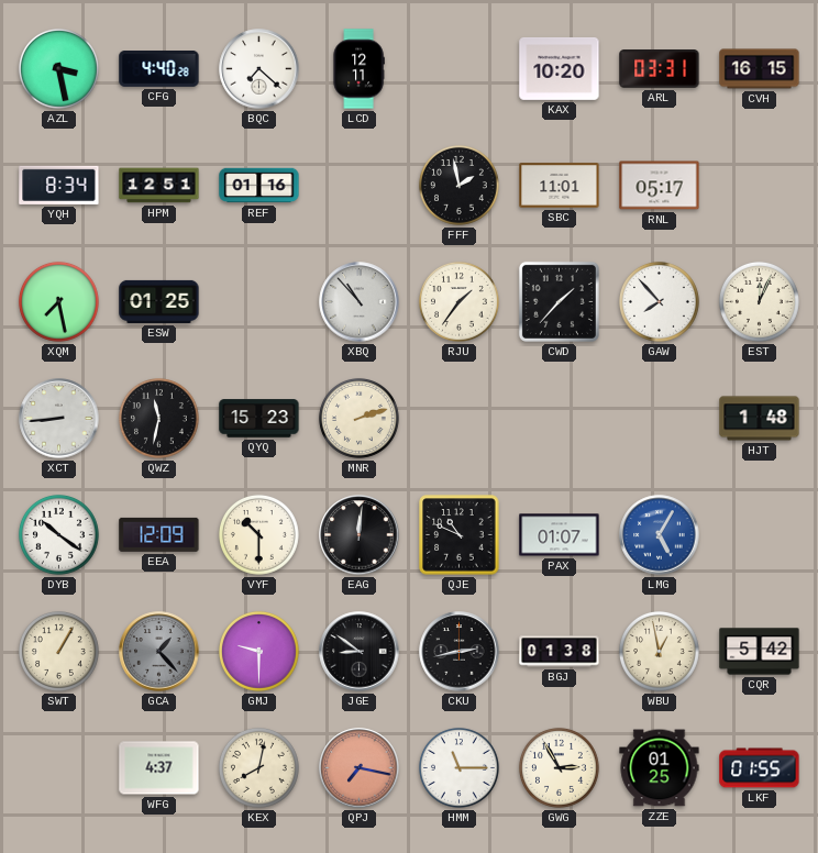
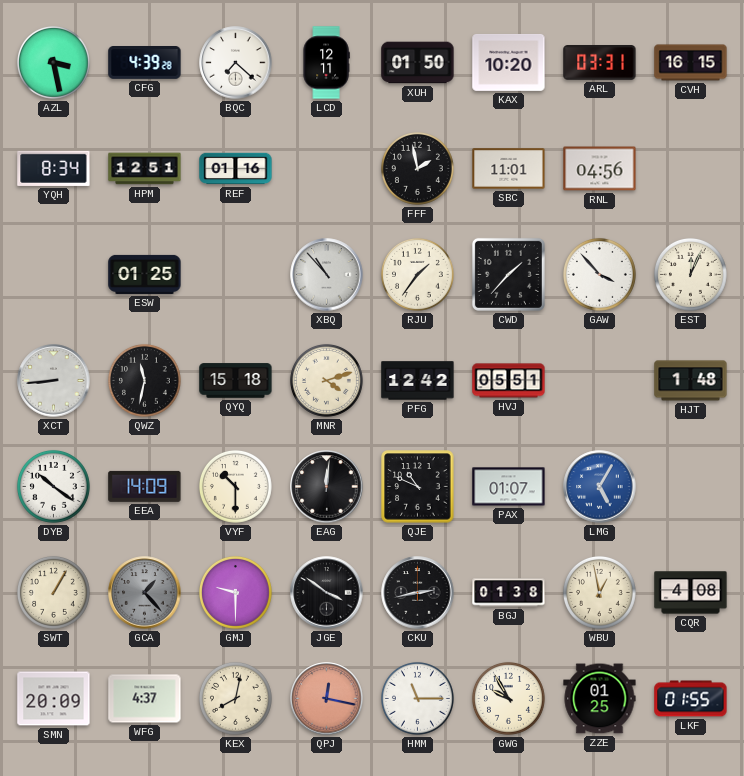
CFG: 4:40 -> 4:39 (145, 63)
XUH: none -> 01:50 (418, 63)
RNL: 05:17 -> 04:56 (600, 169)
XQM: 7:28 -> none (58, 301)
GAW: 7:53 -> 3:53 (599, 274)
QYQ: 15:23 -> 15:18 (236, 381)
MNR: 2:12 -> 4:12 (326, 380)
PFG: none -> 12:42 (418, 381)
HVJ: none -> 05:51 (509, 381)
EEA: 12:09 -> 14:09 (145, 486)
JGE: 8:51 -> 3:51 (327, 593)
CQR: 5:42 -> 4:08 (691, 593)
SMN: none -> 20:09 (54, 699)
QPJ: 7:17 -> 12:17 (327, 699)
GWG: 2:55 -> 9:55 (508, 698)
